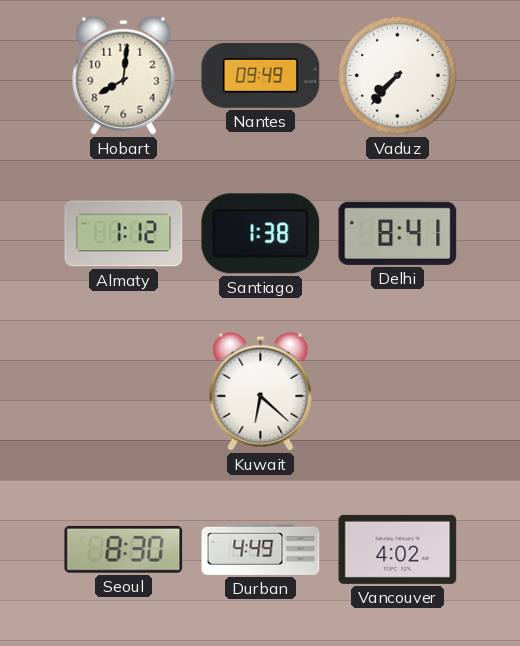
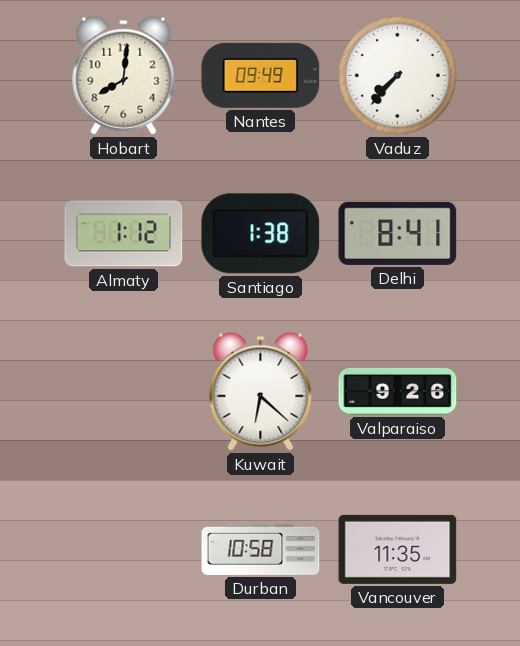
Valparaiso: none -> 9:26 (398, 391)
Seoul: 8:30 -> none (124, 549)
Durban: 4:49 -> 10:58 (261, 549)
Vancouver: 4:02 -> 11:35 (398, 549)
